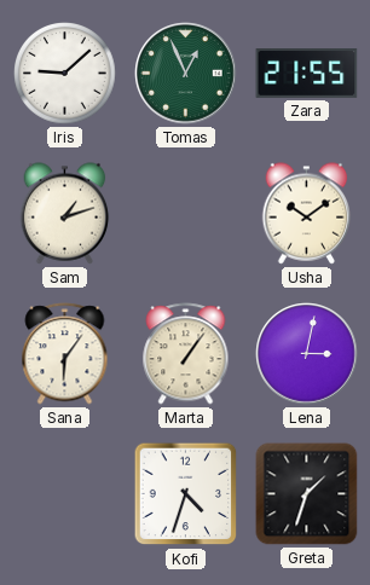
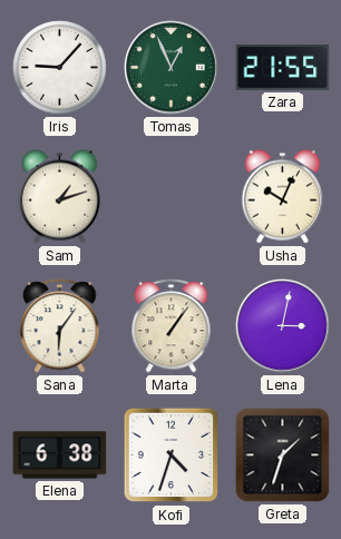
Iris: 9:08 -> 9:07 (60, 68)
Usha: 10:09 -> 10:04 (283, 197)
Elena: none -> 6:38 (60, 455)
